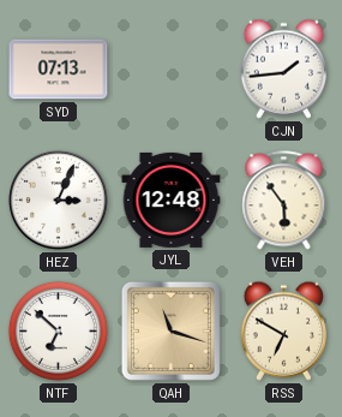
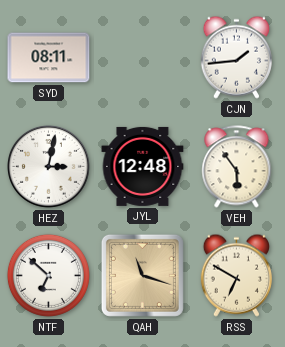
SYD: 07:13 -> 08:11 (49, 58)
HEZ: 3:04 -> 3:02 (49, 167)
